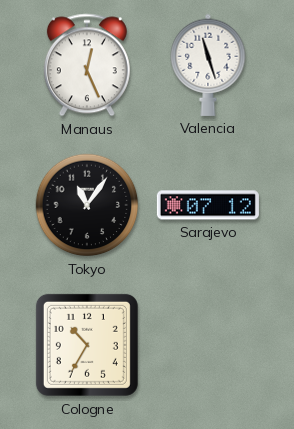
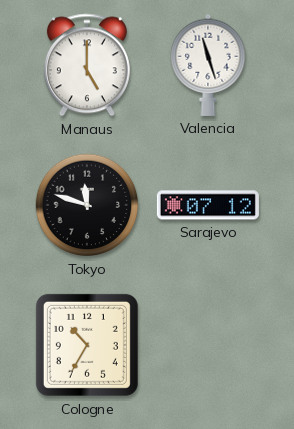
Manaus: 12:26 -> 5:00 (87, 65)
Tokyo: 11:06 -> 11:48 (87, 205)
